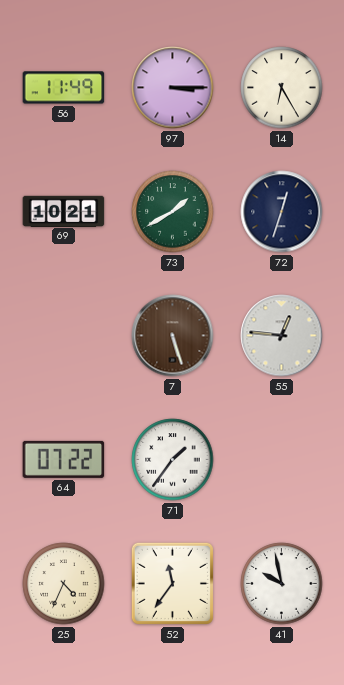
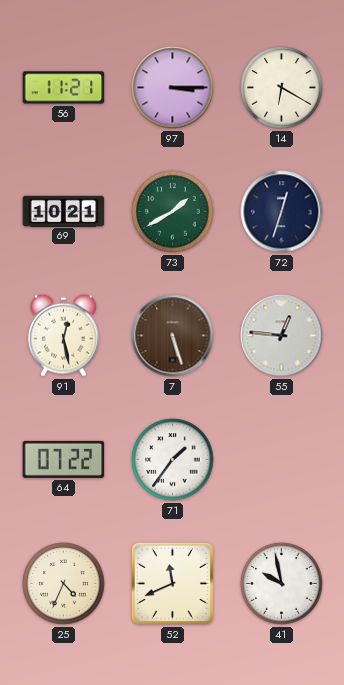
56: 11:49 -> 11:21 (64, 88)
14: 6:25 -> 6:20 (282, 88)
91: none -> 12:28 (64, 335)
52: 11:36 -> 11:41 (172, 583)
